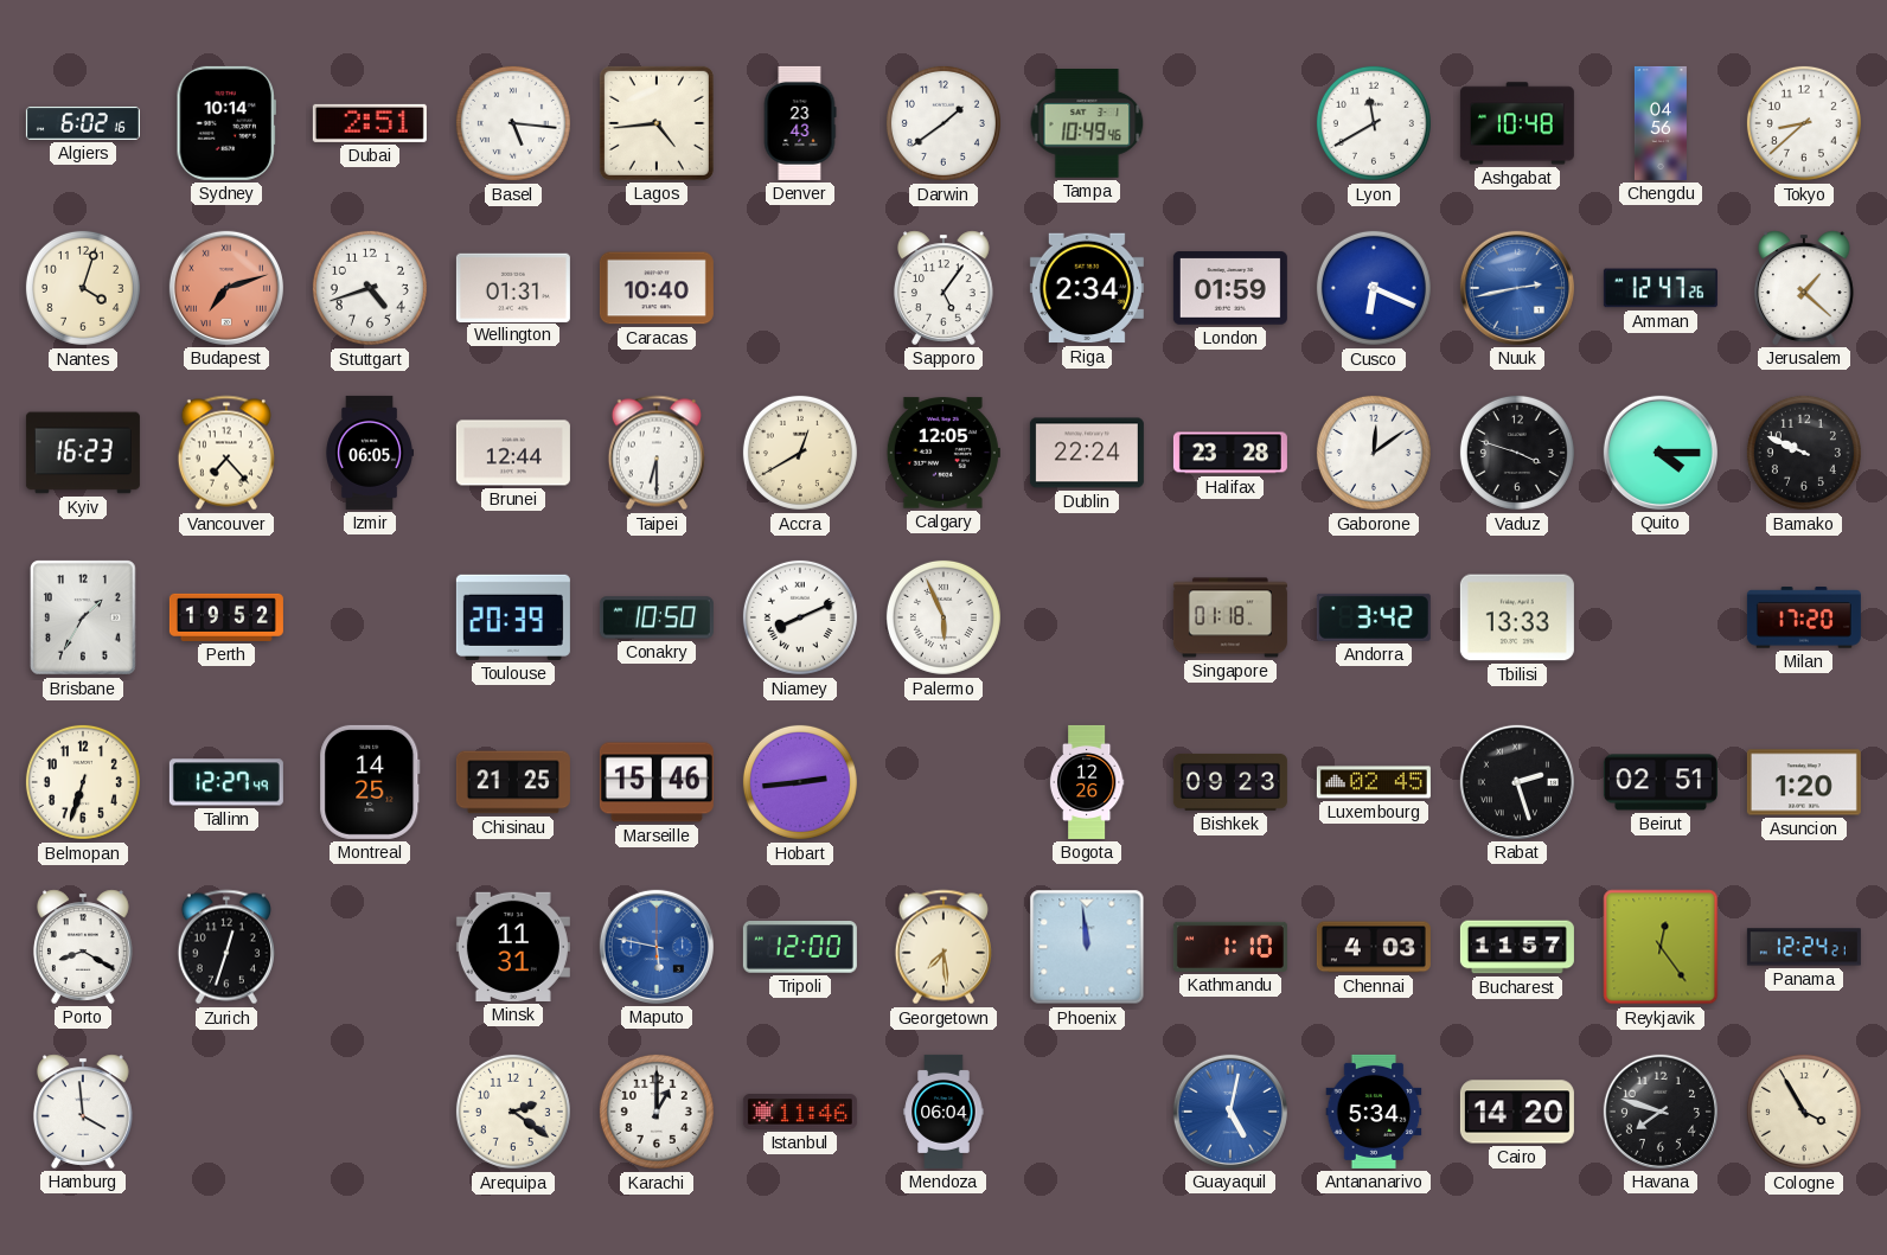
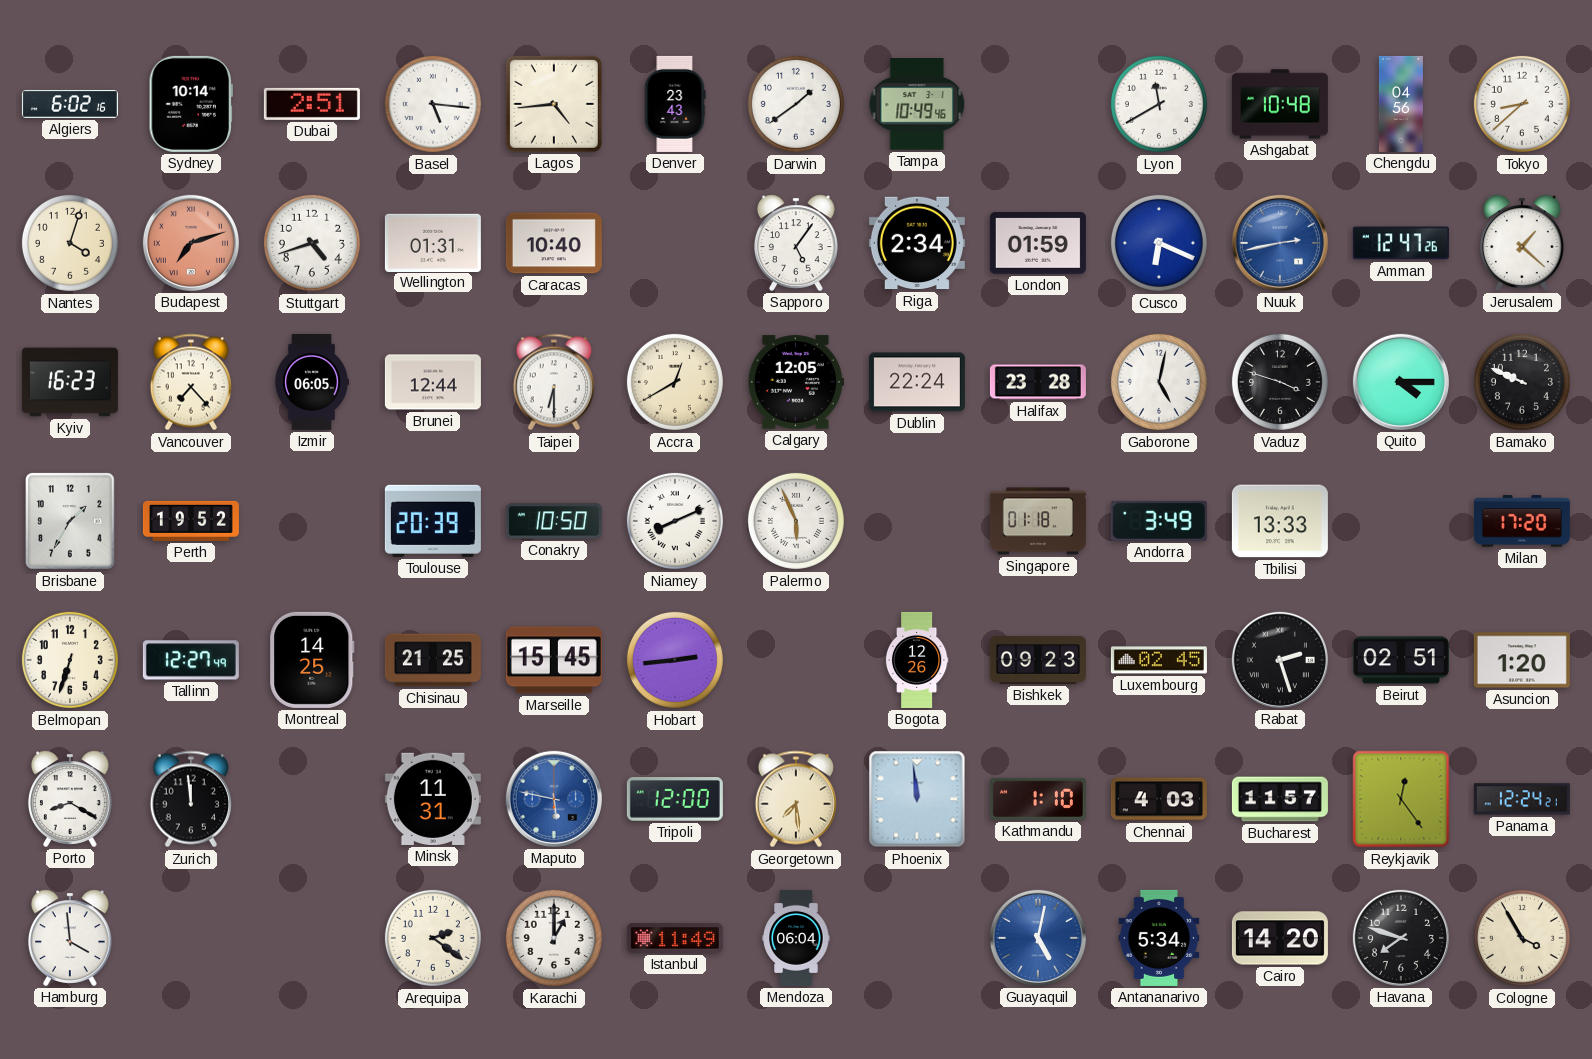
Gaborone: 12:09 -> 5:02 (1159, 382)
Andorra: 3:42 -> 3:49 (1159, 521)
Marseille: 15:46 -> 15:45 (554, 660)
Zurich: 12:33 -> 11:59 (191, 799)
Istanbul: 11:46 -> 11:49 (675, 938)
